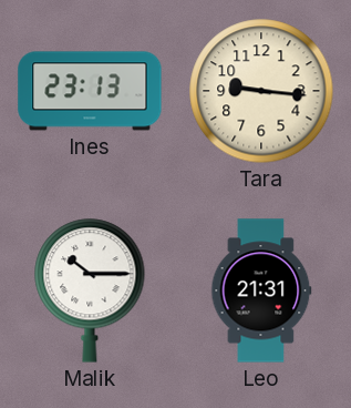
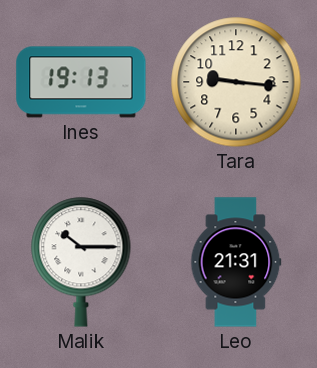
Ines: 23:13 -> 19:13 (81, 82)
